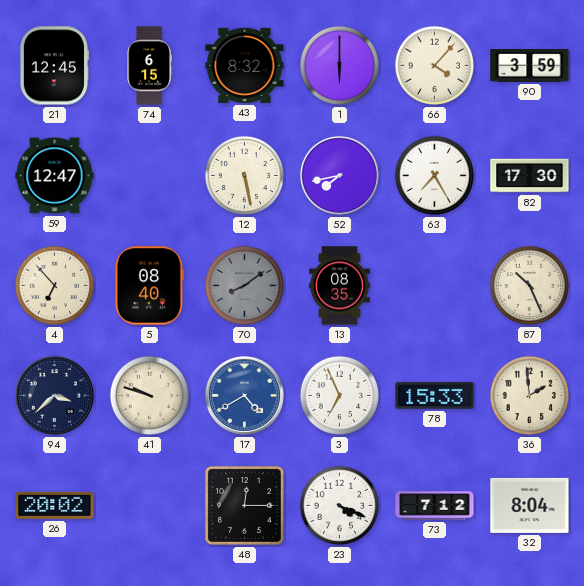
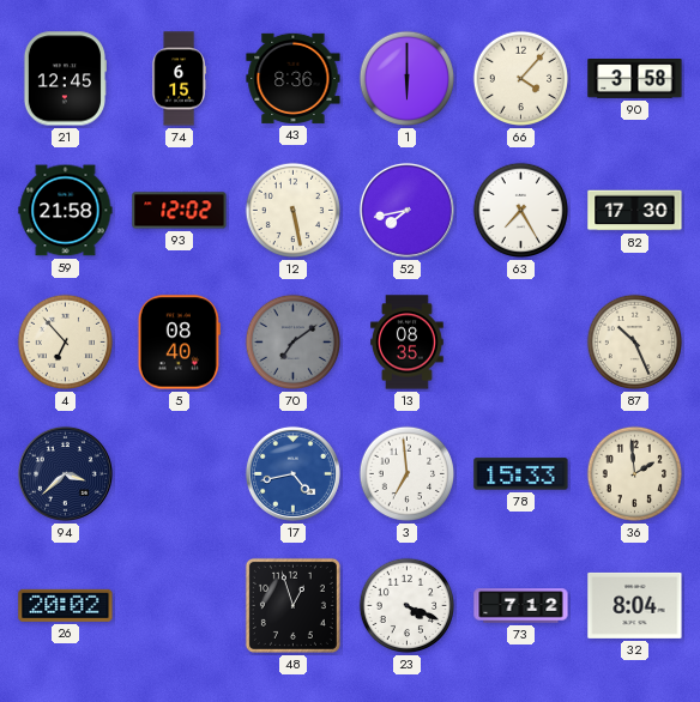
43: 8:32 -> 8:36 (294, 78)
90: 3:59 -> 3:58 (635, 79)
59: 12:47 -> 21:58 (66, 211)
93: none -> 12:02 (180, 211)
70: 8:09 -> 7:09 (294, 343)
41: 9:48 -> none (150, 396)
17: 4:40 -> 4:43 (292, 473)
3: 6:56 -> 6:59 (408, 474)
48: 12:15 -> 12:57 (292, 605)
